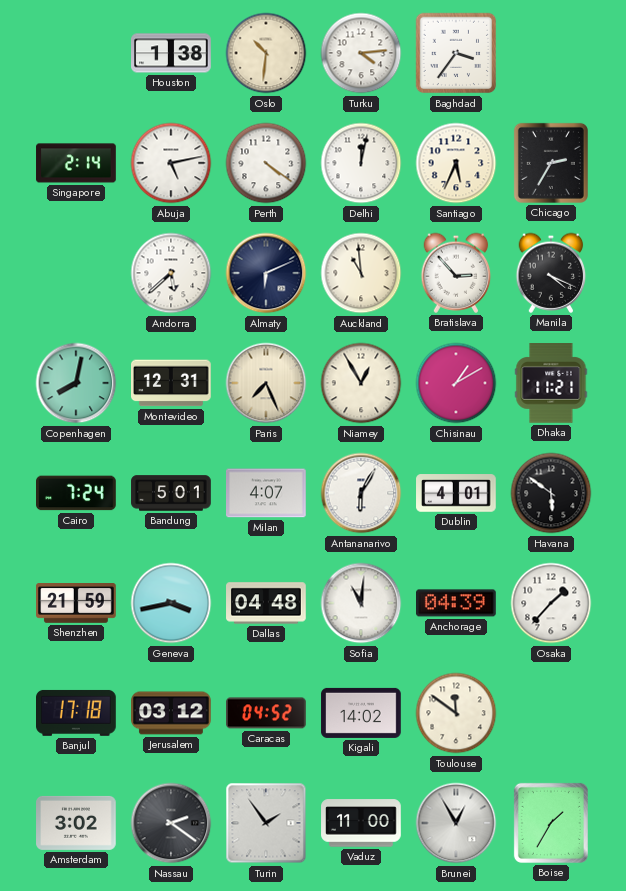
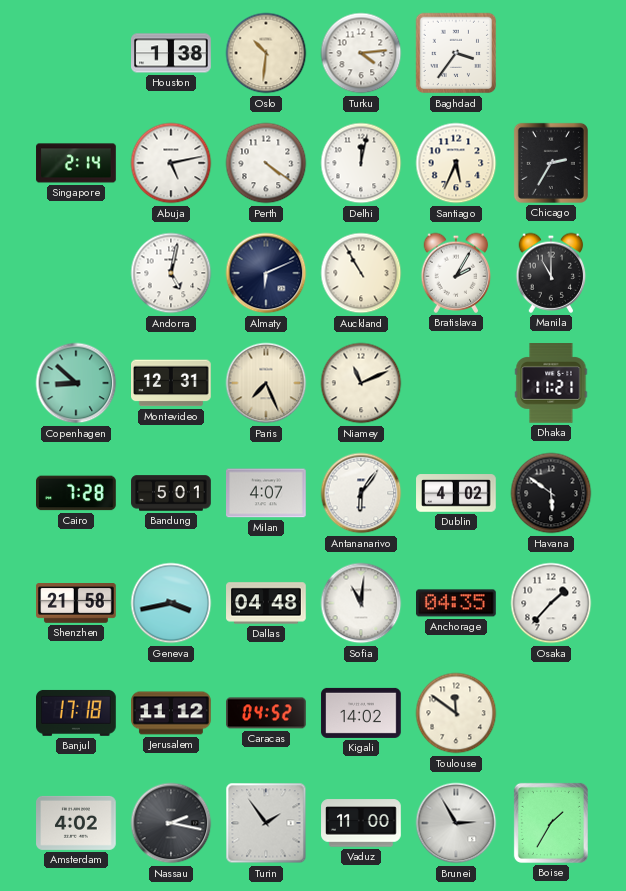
Andorra: 5:38 -> 5:02 (171, 273)
Auckland: 10:59 -> 10:55 (361, 273)
Bratislava: 2:53 -> 2:05 (456, 273)
Manila: 4:19 -> 11:00 (551, 273)
Copenhagen: 8:02 -> 8:52 (76, 383)
Niamey: 12:55 -> 11:11 (361, 383)
Chisinau: 1:10 -> none (456, 383)
Cairo: 7:24 -> 7:28 (76, 493)
Antananarivo: 6:05 -> 6:06 (361, 493)
Dublin: 4:01 -> 4:02 (456, 493)
Shenzhen: 21:59 -> 21:58 (76, 604)
Anchorage: 04:39 -> 04:35 (457, 603)
Jerusalem: 03:12 -> 11:12 (171, 713)
Amsterdam: 3:02 -> 4:02 (76, 823)
Nassau: 2:21 -> 2:17 (171, 823)
Brunei: 12:55 -> 2:55 (456, 823)
